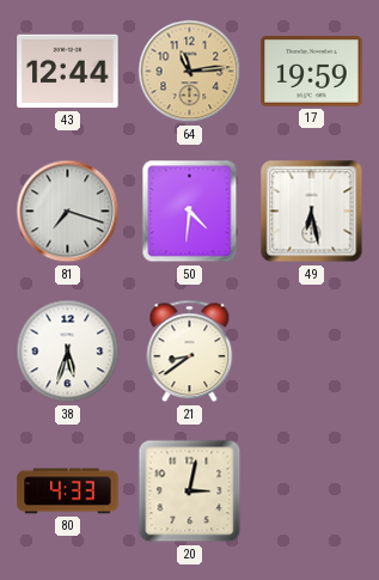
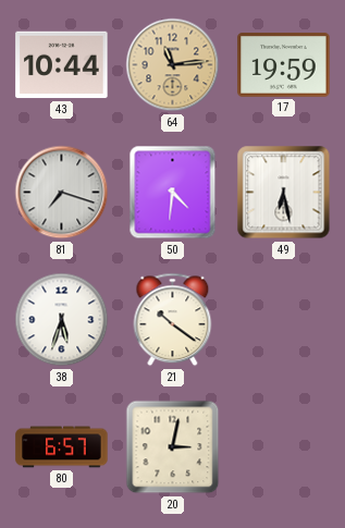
43: 12:44 -> 10:44 (62, 65)
21: 8:39 -> 10:21 (173, 320)
80: 4:33 -> 6:57 (62, 447)
